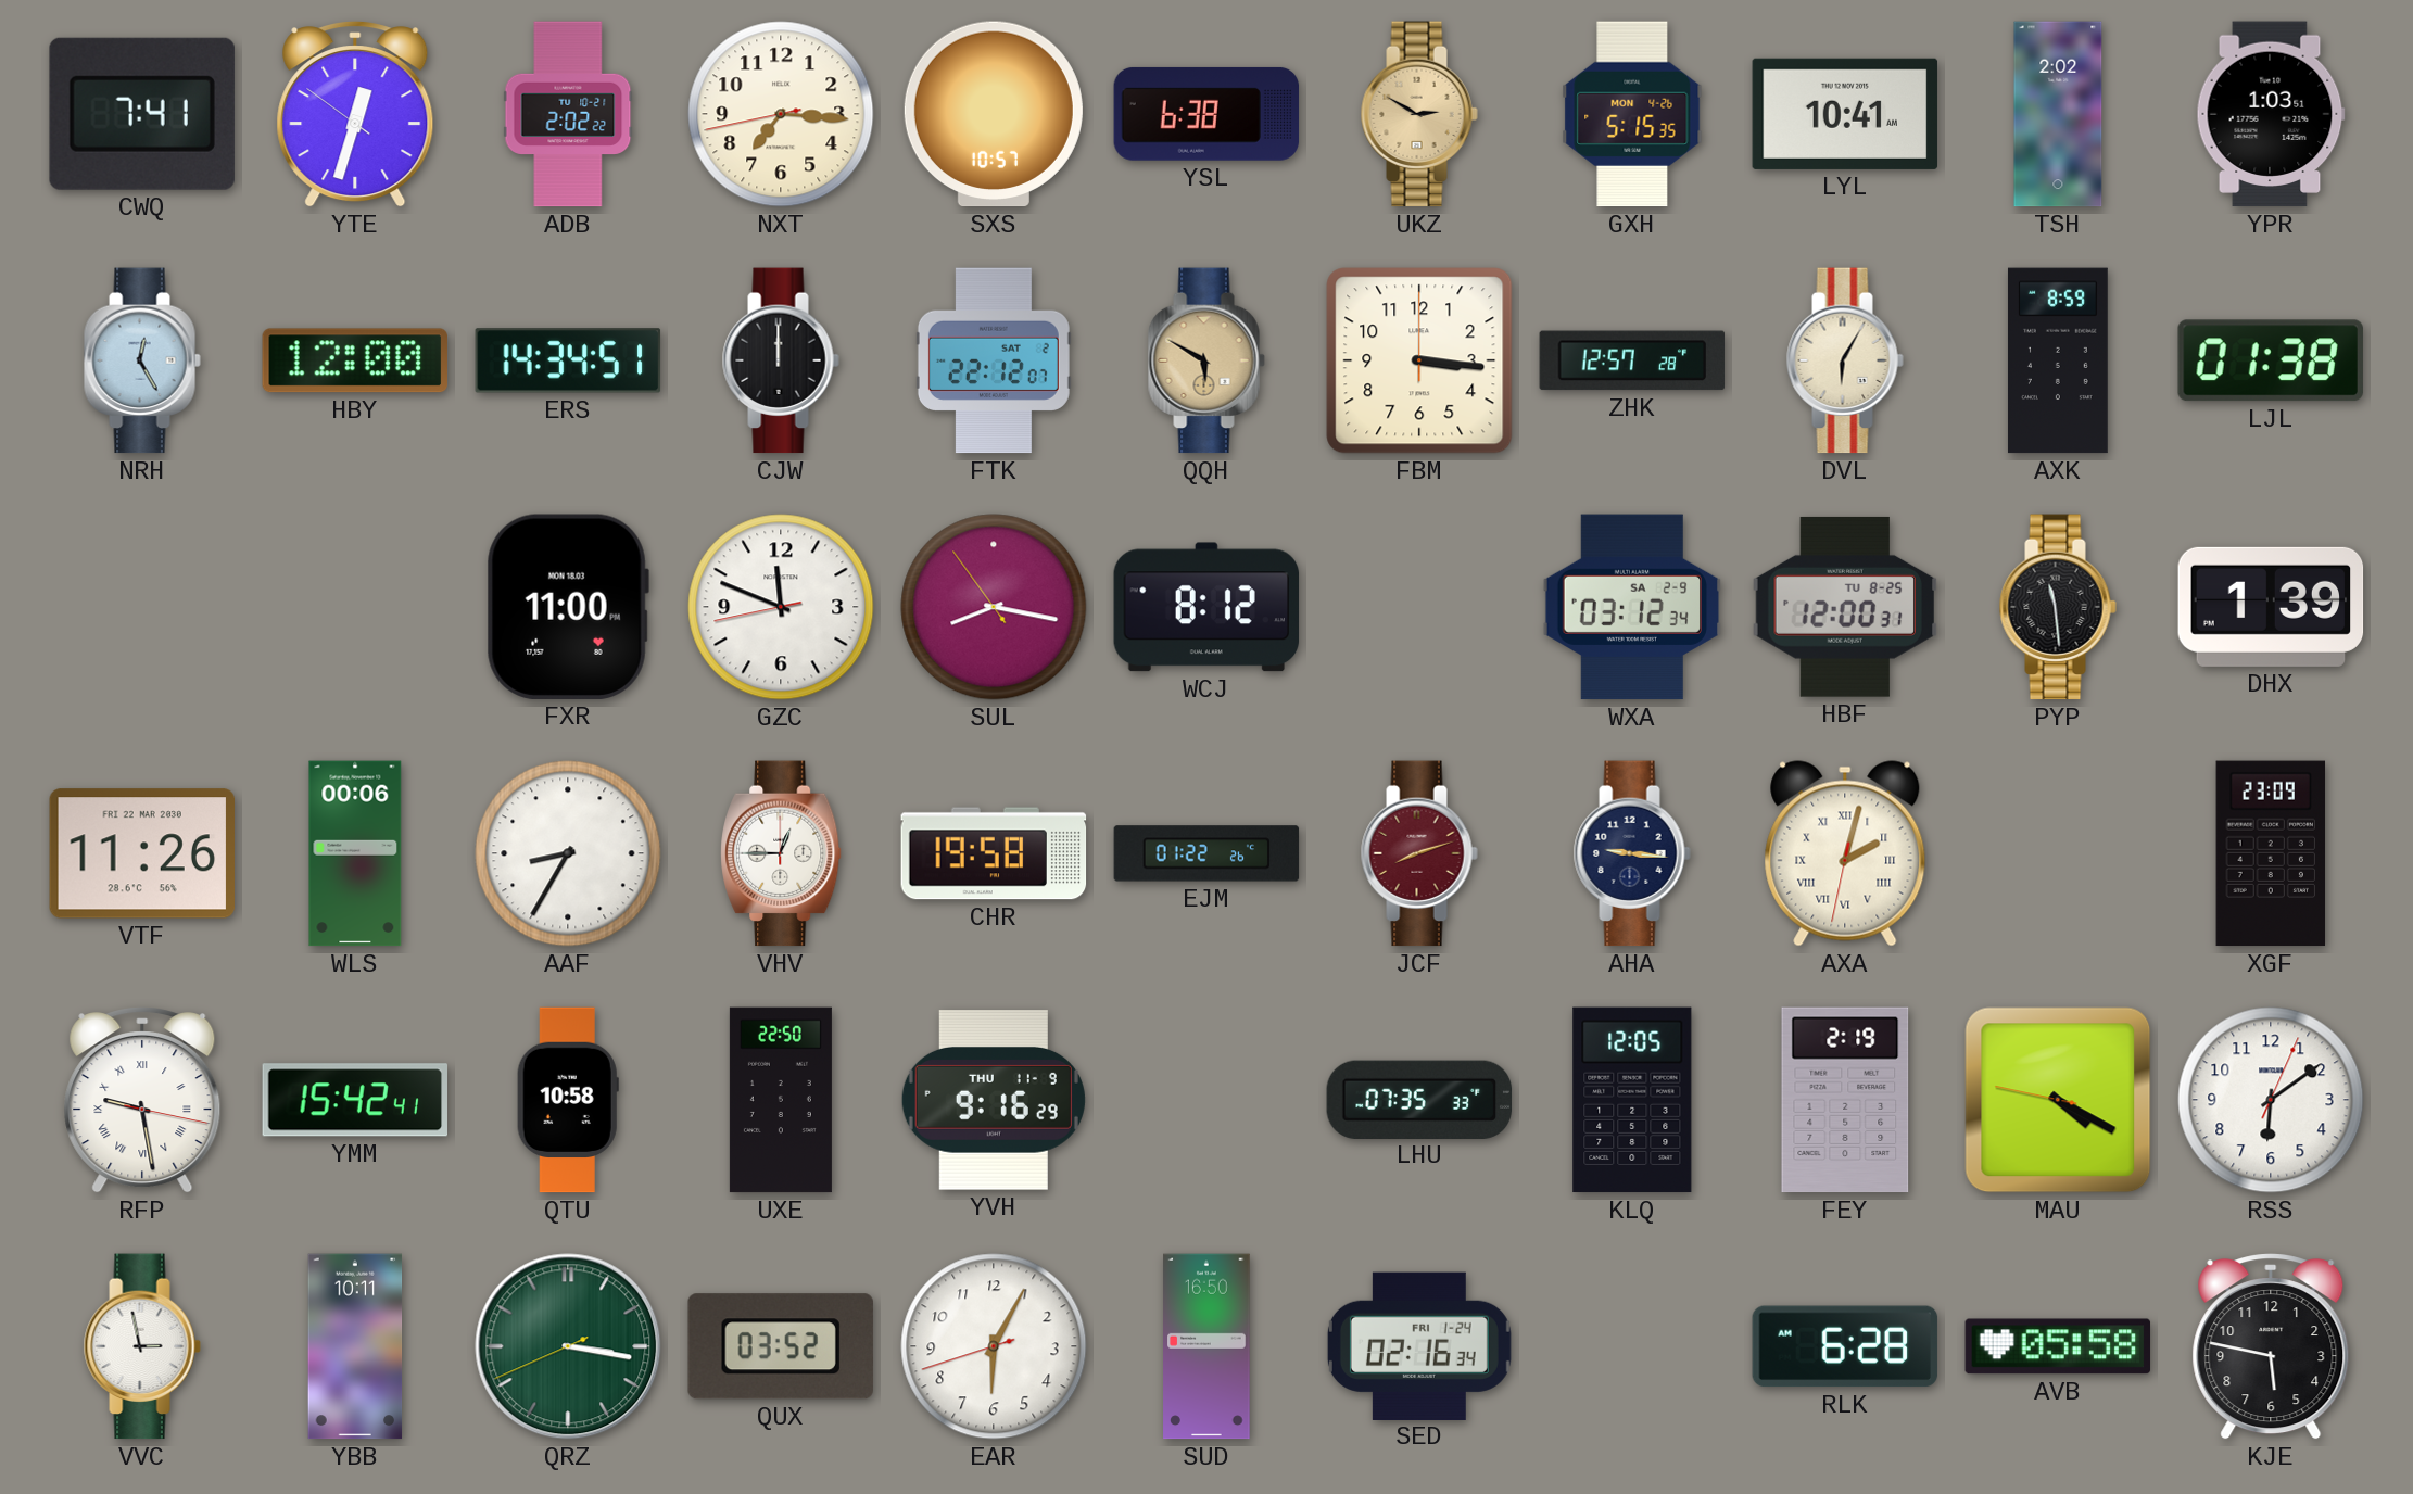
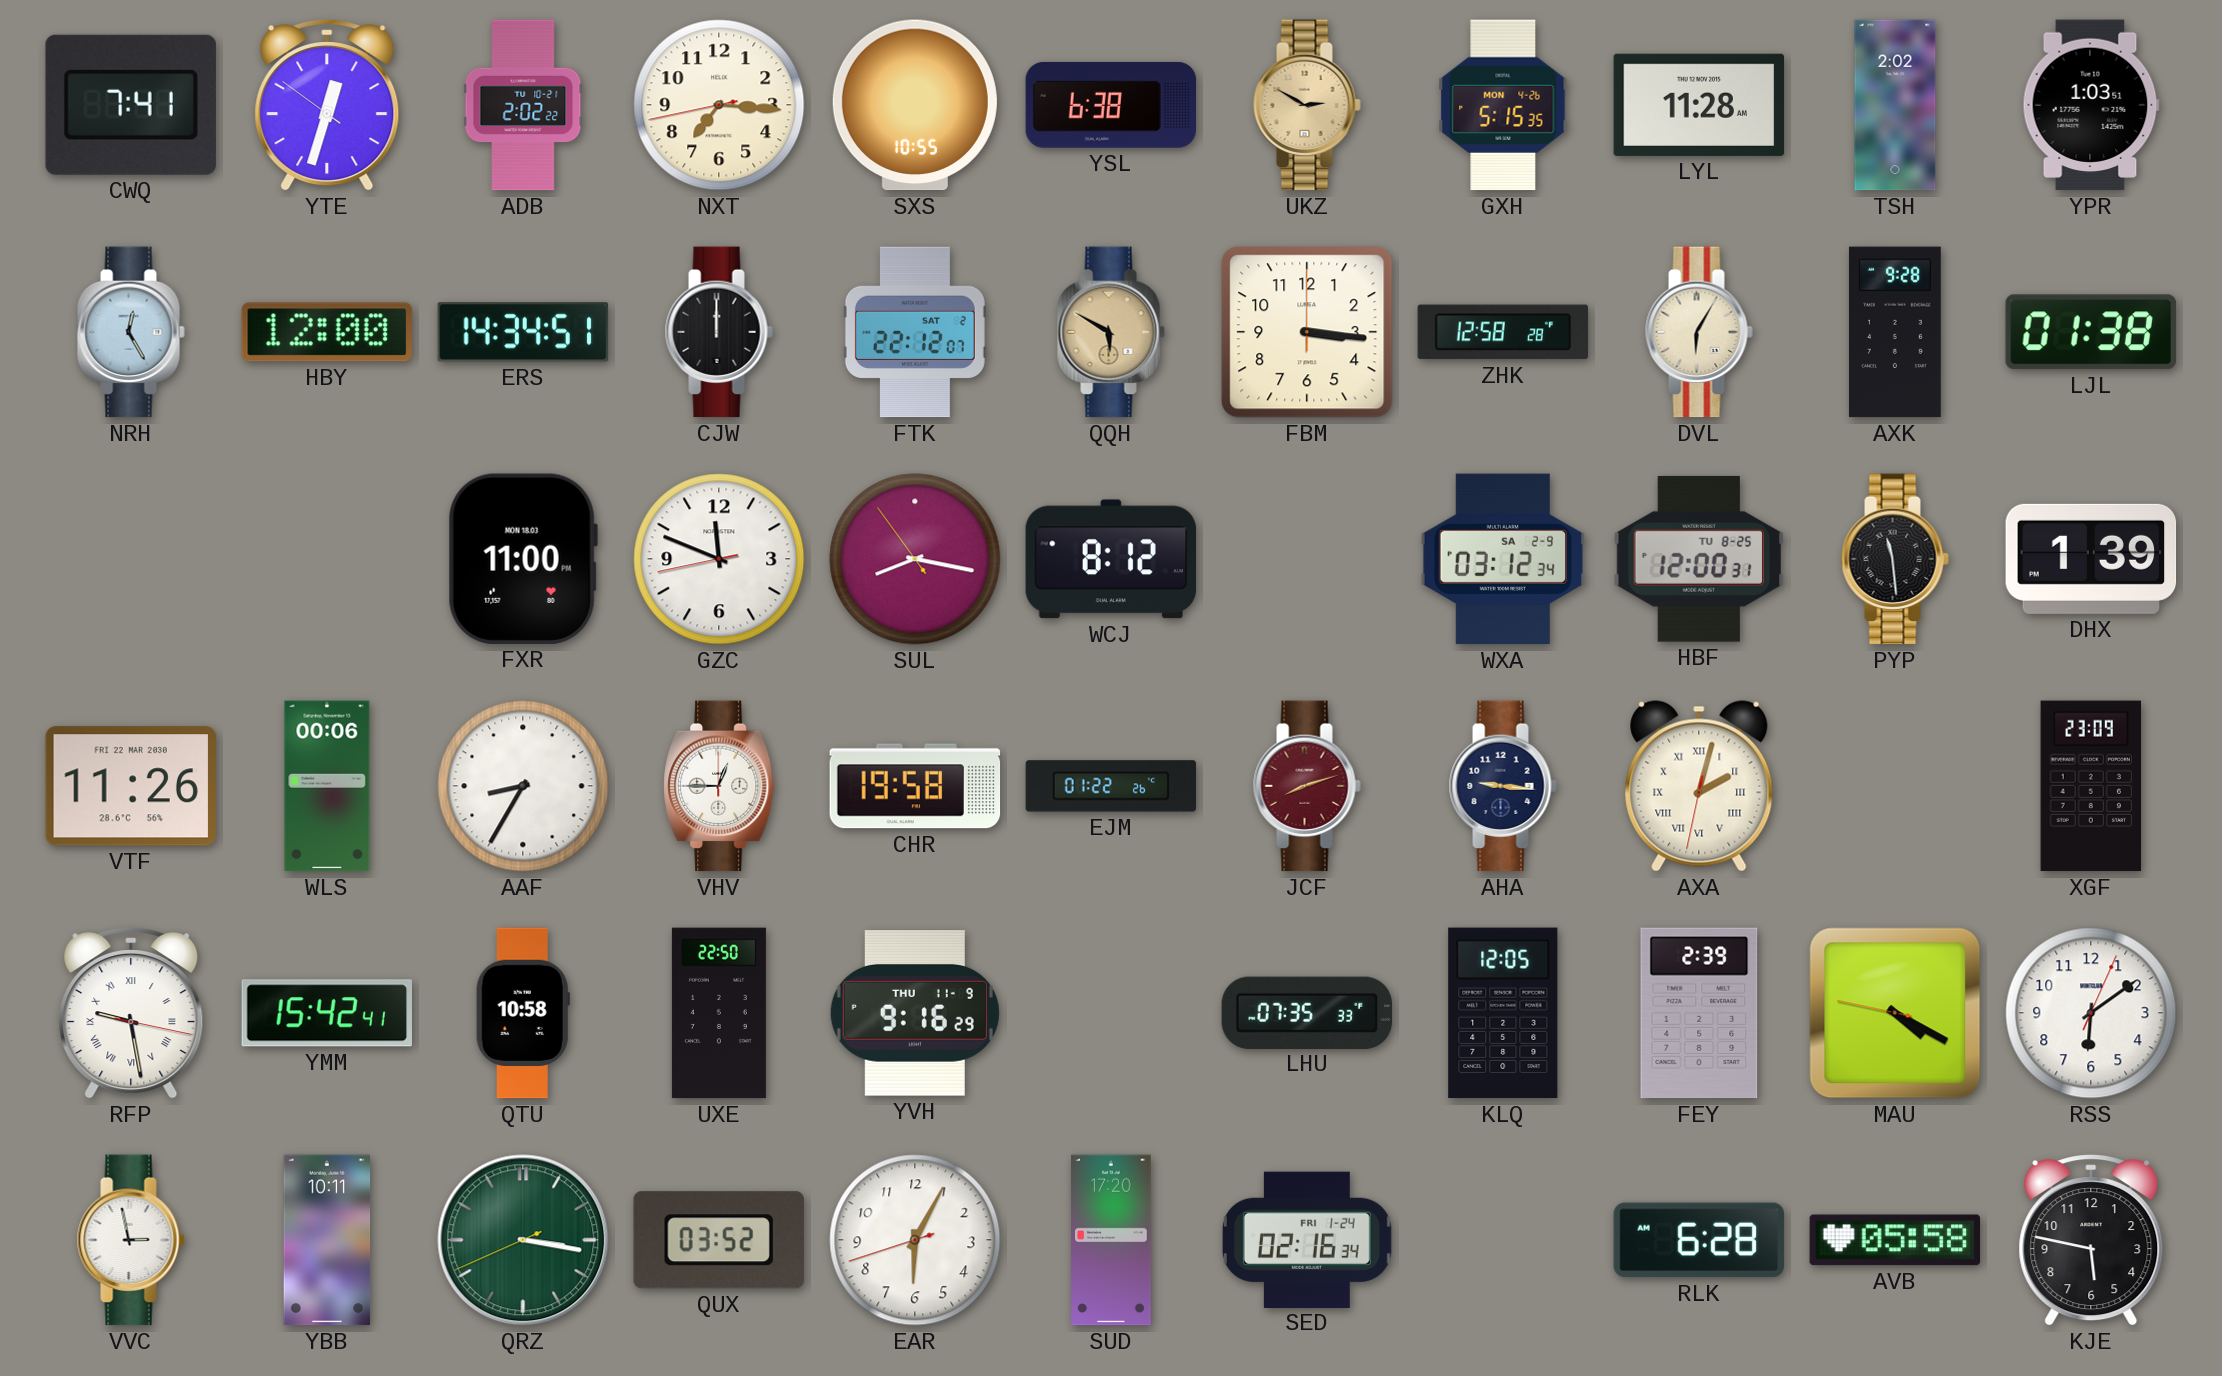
SXS: 10:57 -> 10:55 (915, 105)
LYL: 10:41 -> 11:28 (1699, 105)
ZHK: 12:57 -> 12:58 (1503, 332)
AXK: 8:59 -> 9:28 (1895, 332)
FEY: 2:19 -> 2:39 (1699, 1013)
SUD: 16:50 -> 17:20 (1111, 1240)
